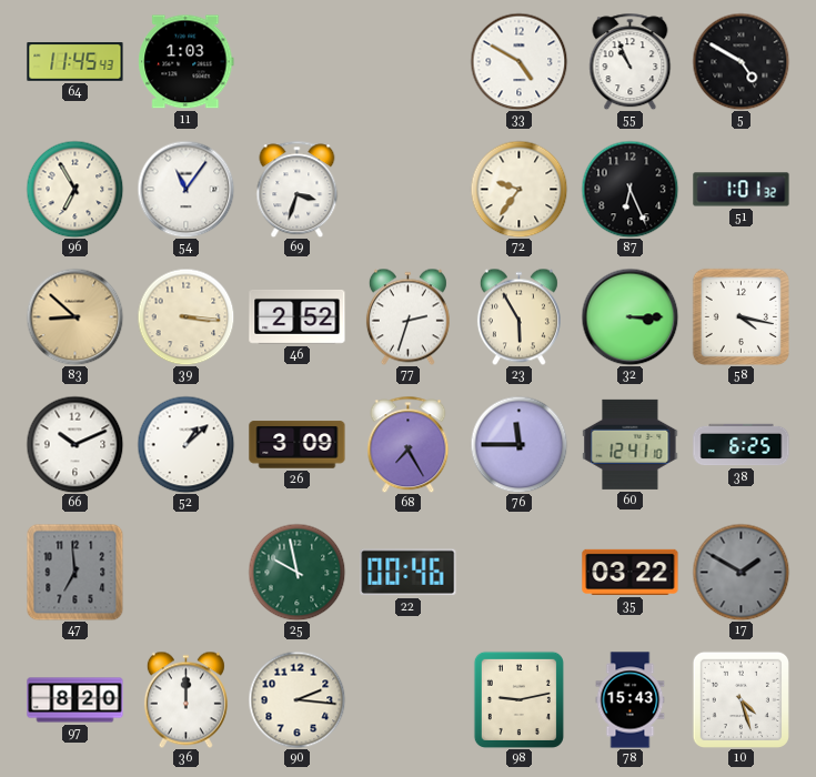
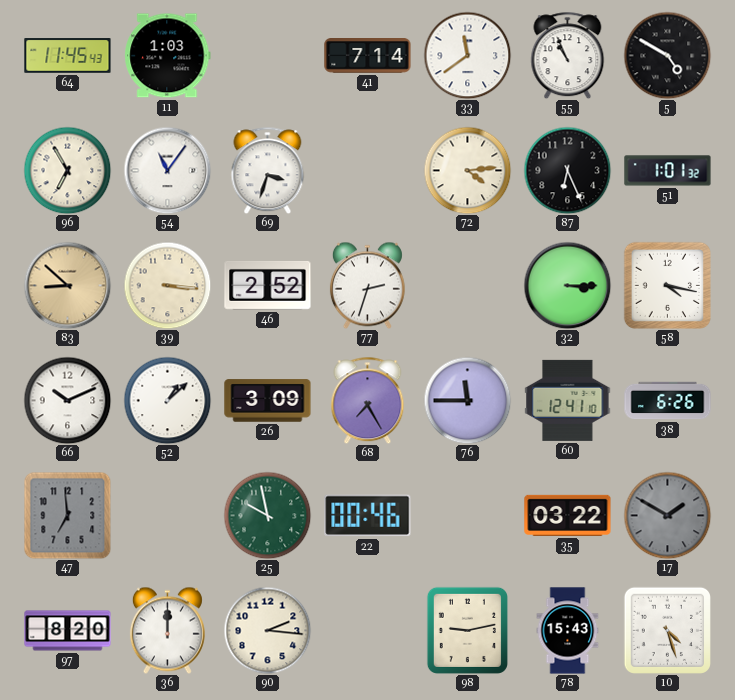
41: none -> 7:14 (368, 56)
33: 4:50 -> 11:39 (467, 55)
72: 9:36 -> 4:14 (467, 170)
23: 5:55 -> none (518, 316)
38: 6:25 -> 6:26 (668, 401)
